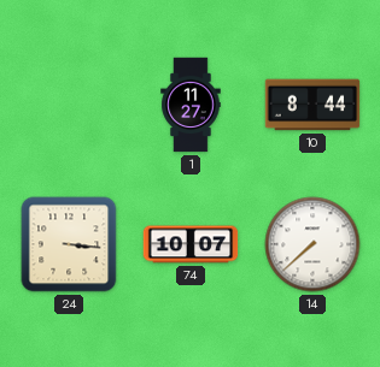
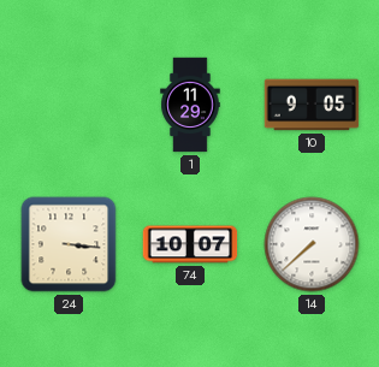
1: 11:27 -> 11:29 (190, 105)
10: 8:44 -> 9:05 (312, 105)
